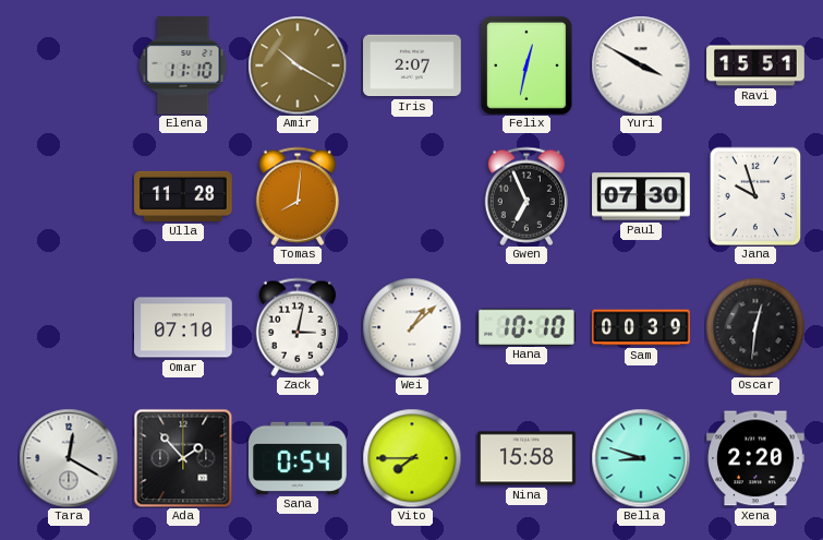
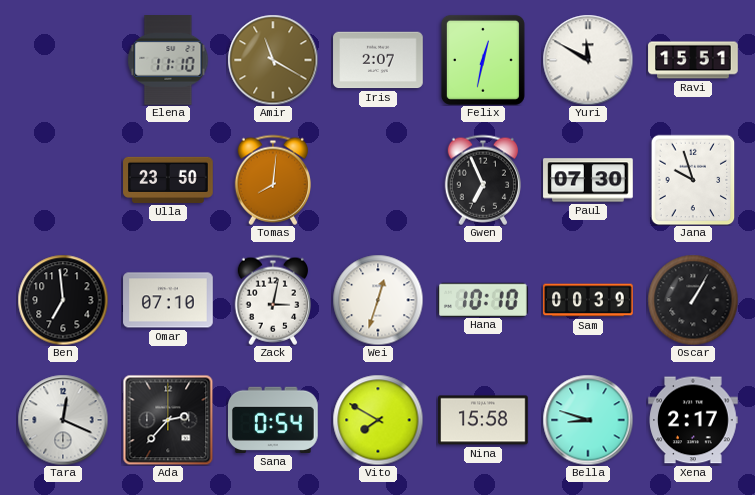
Amir: 10:20 -> 11:20 (273, 60)
Yuri: 3:50 -> 11:50 (588, 60)
Ulla: 11:28 -> 23:50 (168, 180)
Ben: none -> 6:59 (63, 300)
Wei: 1:08 -> 12:33 (378, 300)
Oscar: 12:31 -> 1:05 (693, 300)
Tara: 12:20 -> 12:19 (63, 420)
Ada: 1:53 -> 2:37 (168, 420)
Vito: 7:45 -> 7:50 (378, 420)
Xena: 2:20 -> 2:17 (693, 420)
